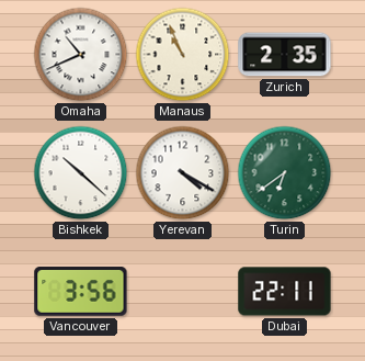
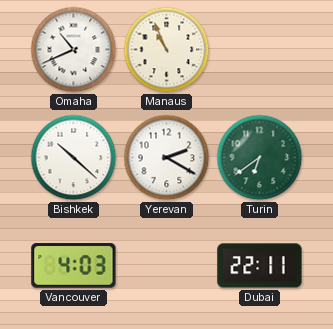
Zurich: 2:35 -> none (285, 55)
Yerevan: 4:20 -> 2:20 (167, 158)
Vancouver: 3:56 -> 4:03 (74, 266)
